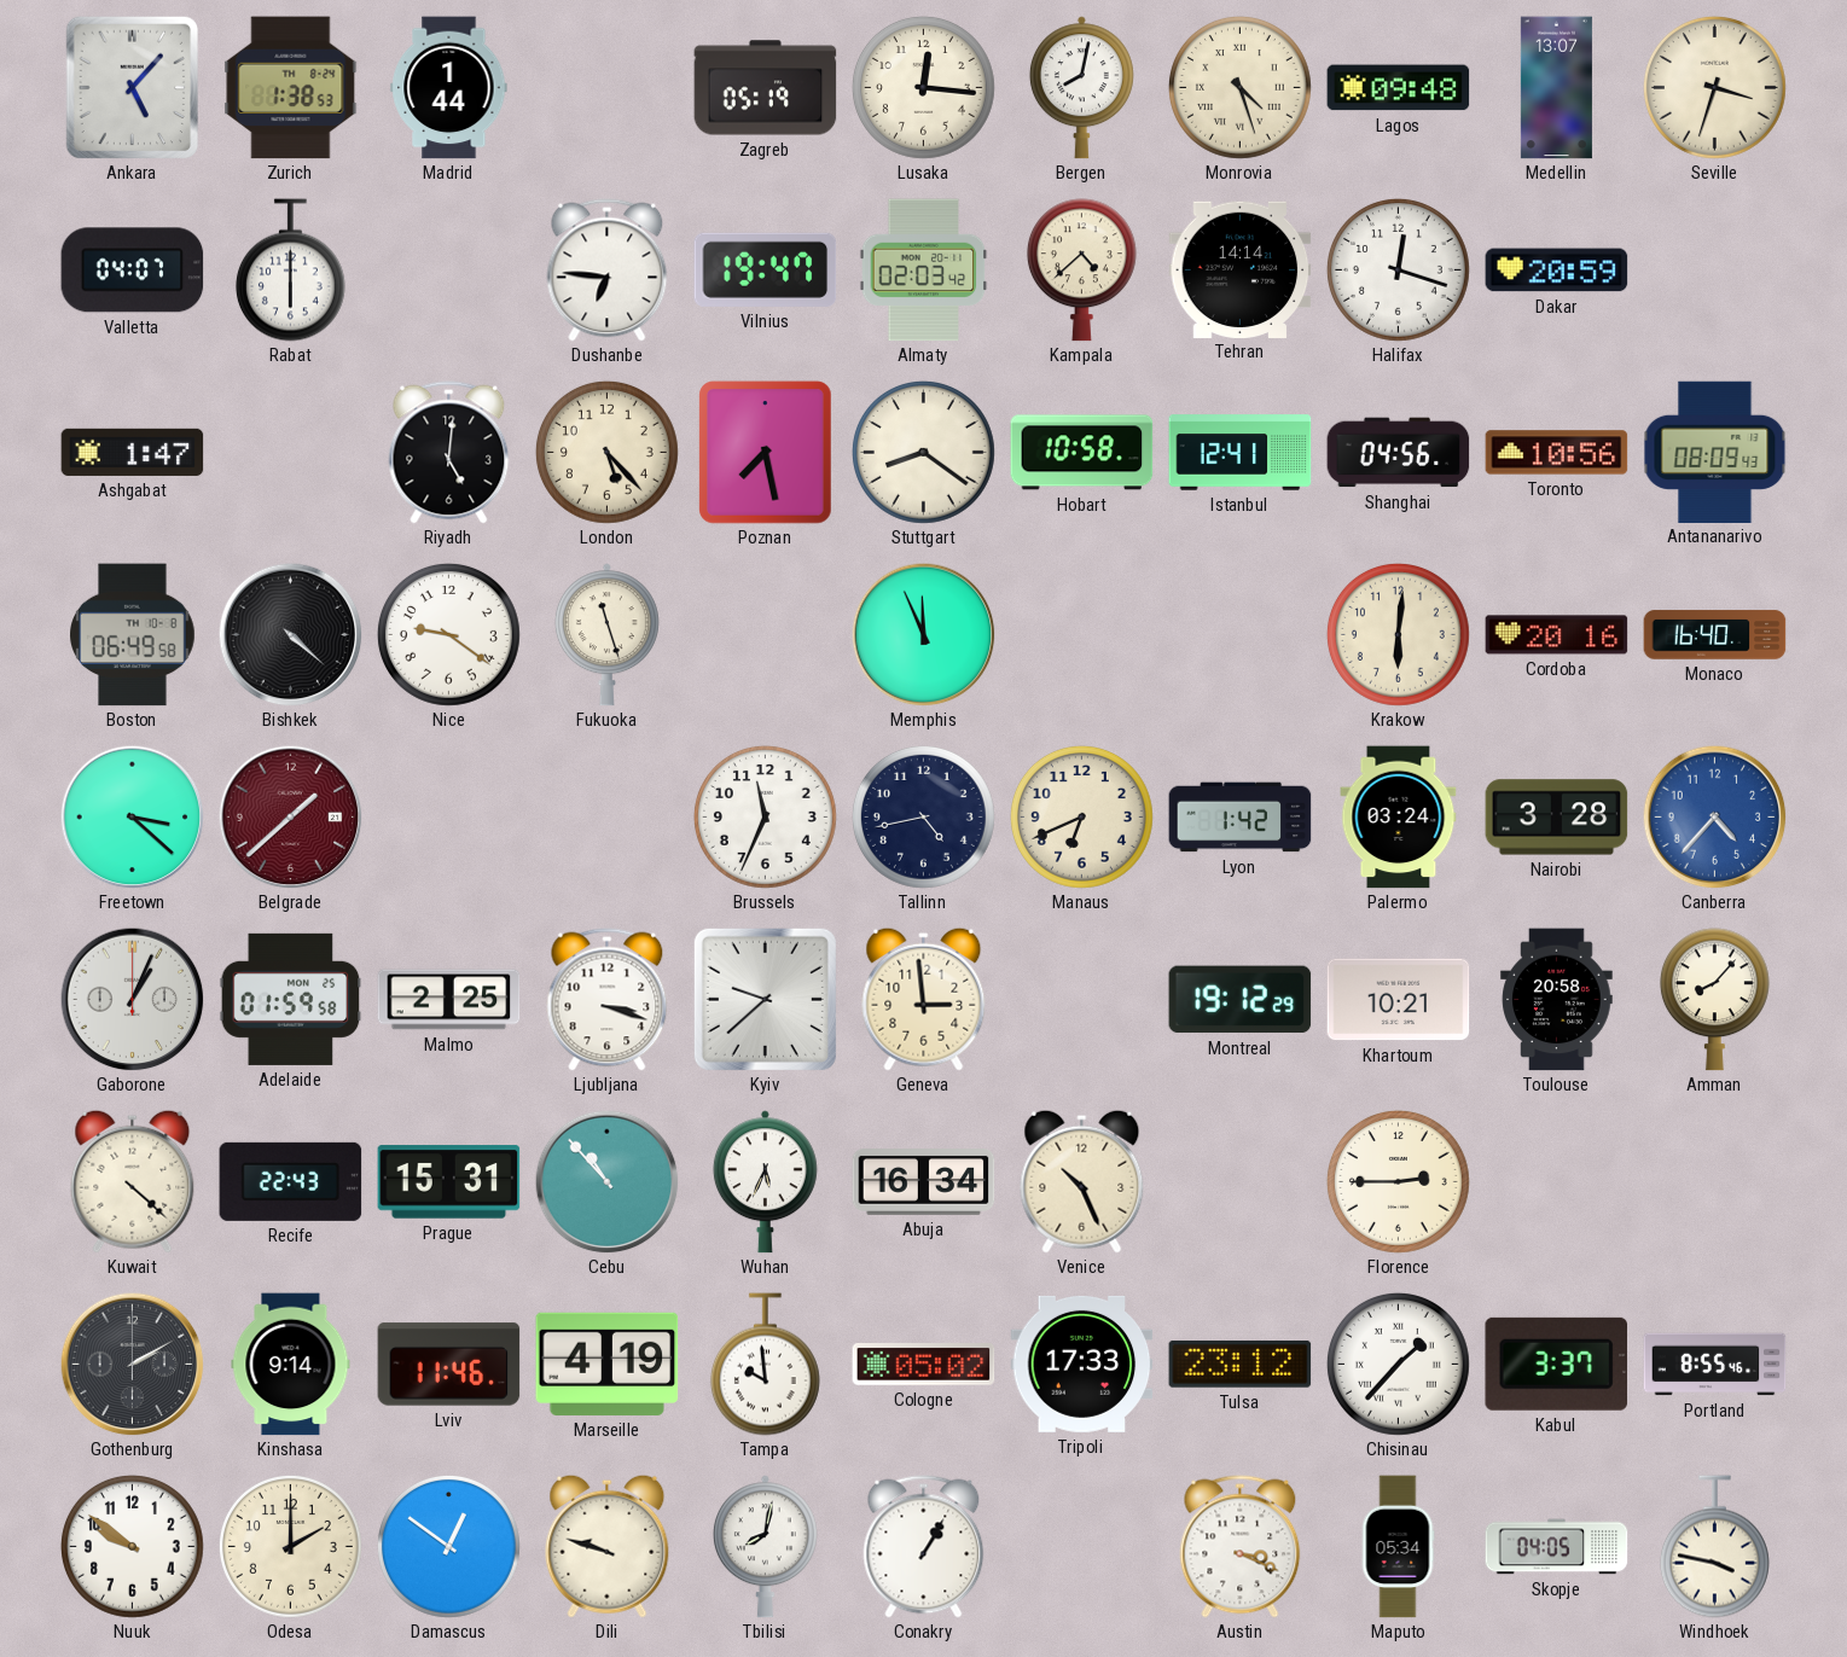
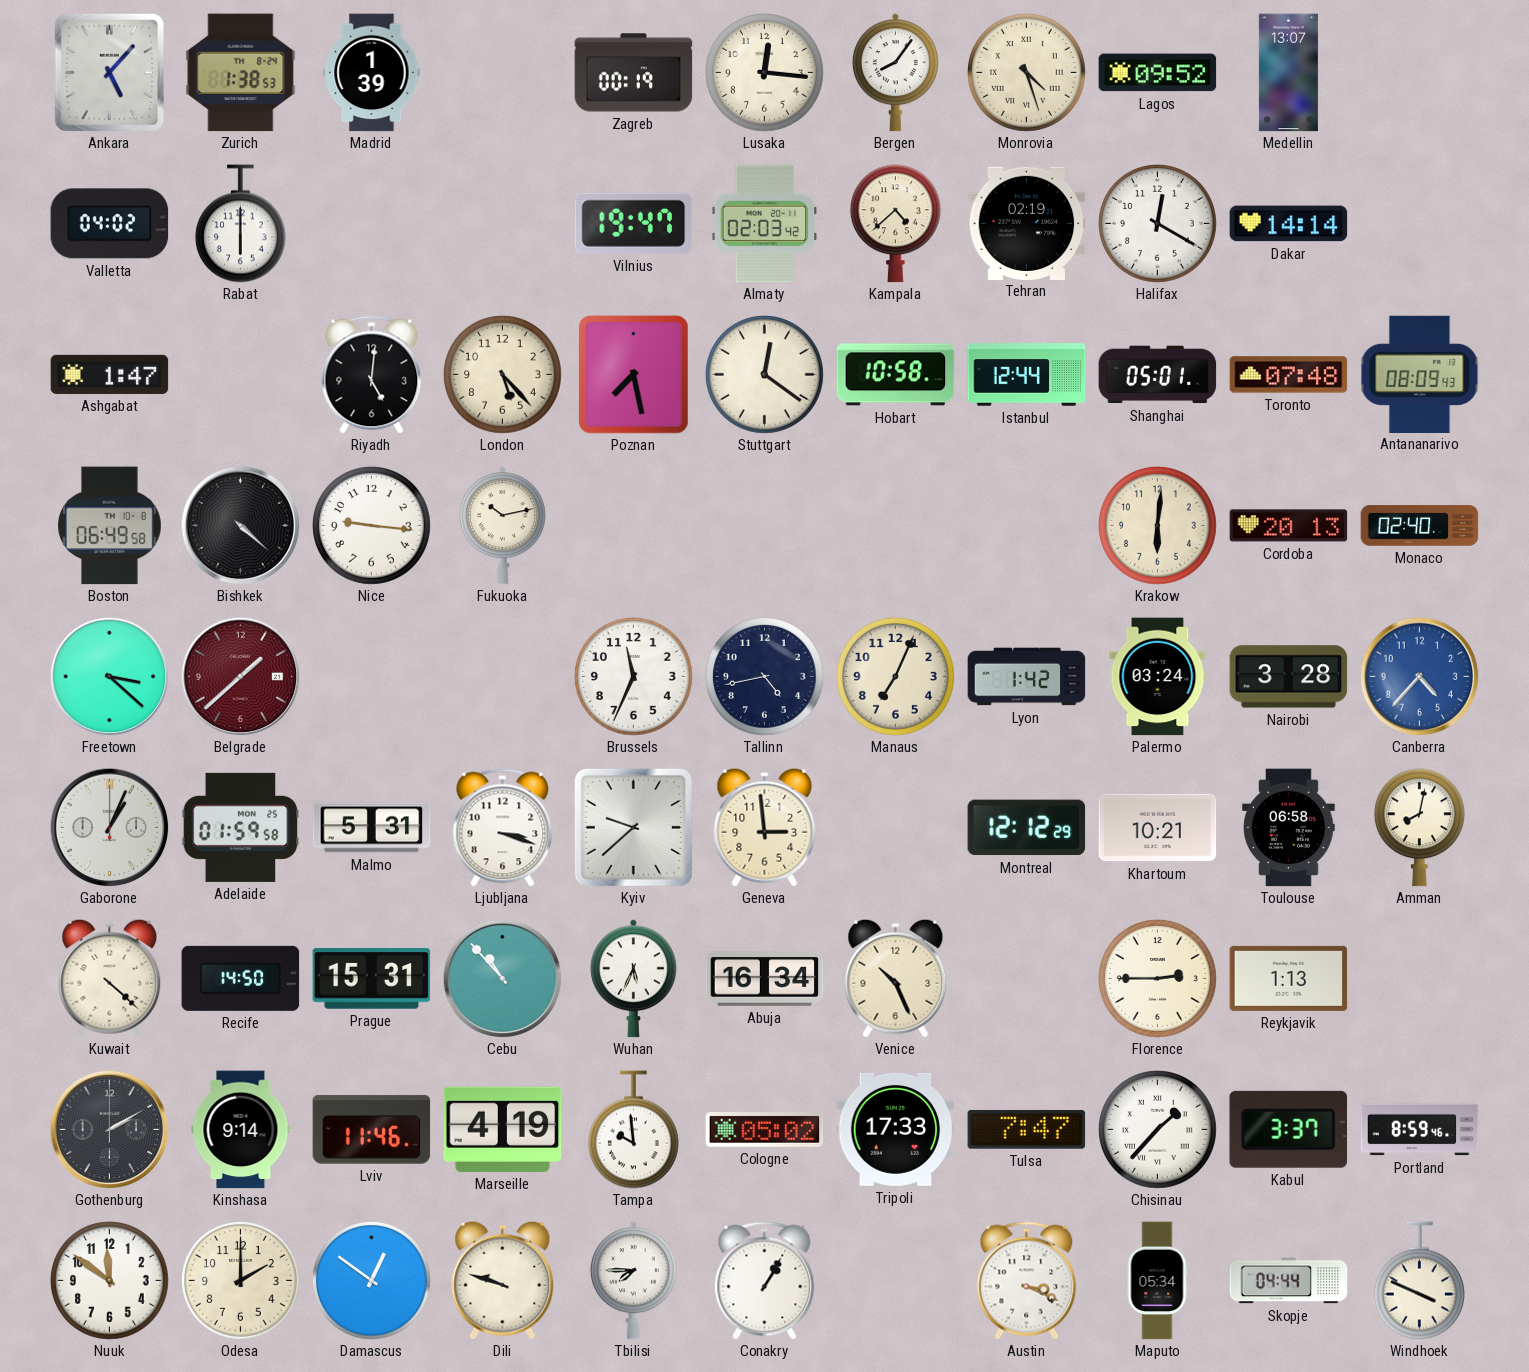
Madrid: 1:44 -> 1:39 (372, 73)
Zagreb: 05:19 -> 00:19 (634, 73)
Bergen: 8:02 -> 8:06 (895, 73)
Lagos: 09:48 -> 09:52 (1158, 73)
Seville: 3:33 -> none (1714, 87)
Valletta: 04:07 -> 04:02 (110, 224)
Dushanbe: 6:46 -> none (608, 271)
Tehran: 14:14 -> 02:19 (1027, 223)
Halifax: 12:18 -> 12:20 (1157, 223)
Dakar: 20:59 -> 14:14 (1289, 224)
Stuttgart: 8:21 -> 12:21 (764, 374)
Istanbul: 12:41 -> 12:44 (1027, 375)
Shanghai: 04:56 -> 05:01 (1158, 375)
Toronto: 10:56 -> 07:48 (1289, 375)
Nice: 9:21 -> 9:16 (371, 525)
Fukuoka: 11:27 -> 10:13 (502, 526)
Memphis: 11:56 -> none (923, 634)
Cordoba: 20:16 -> 20:13 (1289, 526)
Monaco: 16:40 -> 02:40 (1420, 526)
Manaus: 6:41 -> 7:04 (895, 676)
Malmo: 2:25 -> 5:31 (372, 828)
Montreal: 19:12 -> 12:12 (1027, 828)
Toulouse: 20:58 -> 06:58 (1289, 828)
Amman: 8:07 -> 8:02 (1419, 828)
Recife: 22:43 -> 14:50 (241, 978)
Reykjavik: none -> 1:13 (1289, 978)
Tulsa: 23:12 -> 7:47 (1027, 1130)
Portland: 8:55 -> 8:59 (1420, 1130)
Nuuk: 9:51 -> 11:51 (109, 1280)
Tbilisi: 8:02 -> 7:45 (633, 1281)
Skopje: 04:05 -> 04:44 (1289, 1281)
Windhoek: 3:47 -> 3:49 (1419, 1281)
